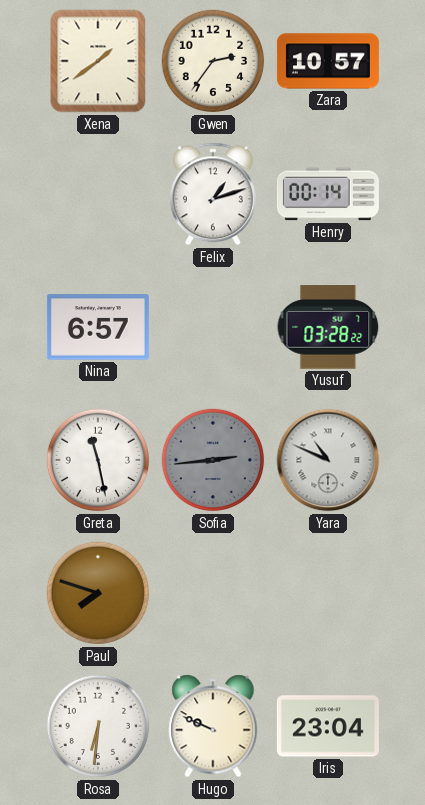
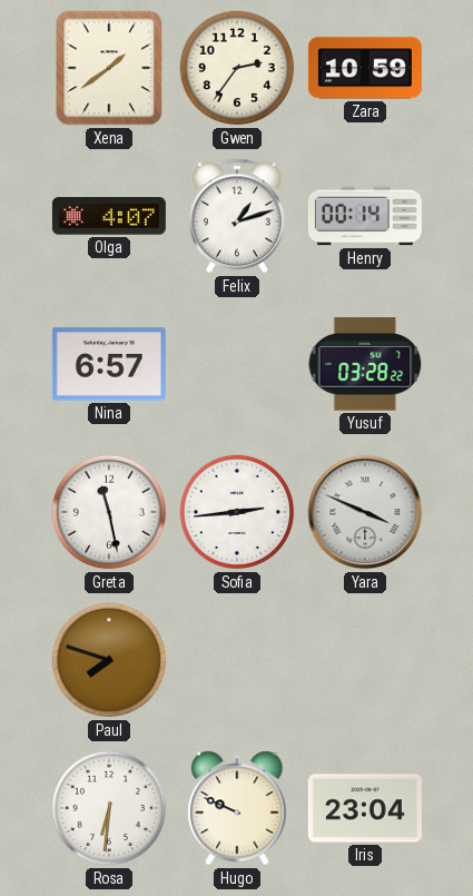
Zara: 10:57 -> 10:59 (365, 68)
Olga: none -> 4:07 (109, 216)
Sofia dial: grey -> white (237, 512)
Yara: 10:49 -> 3:49 (365, 512)
